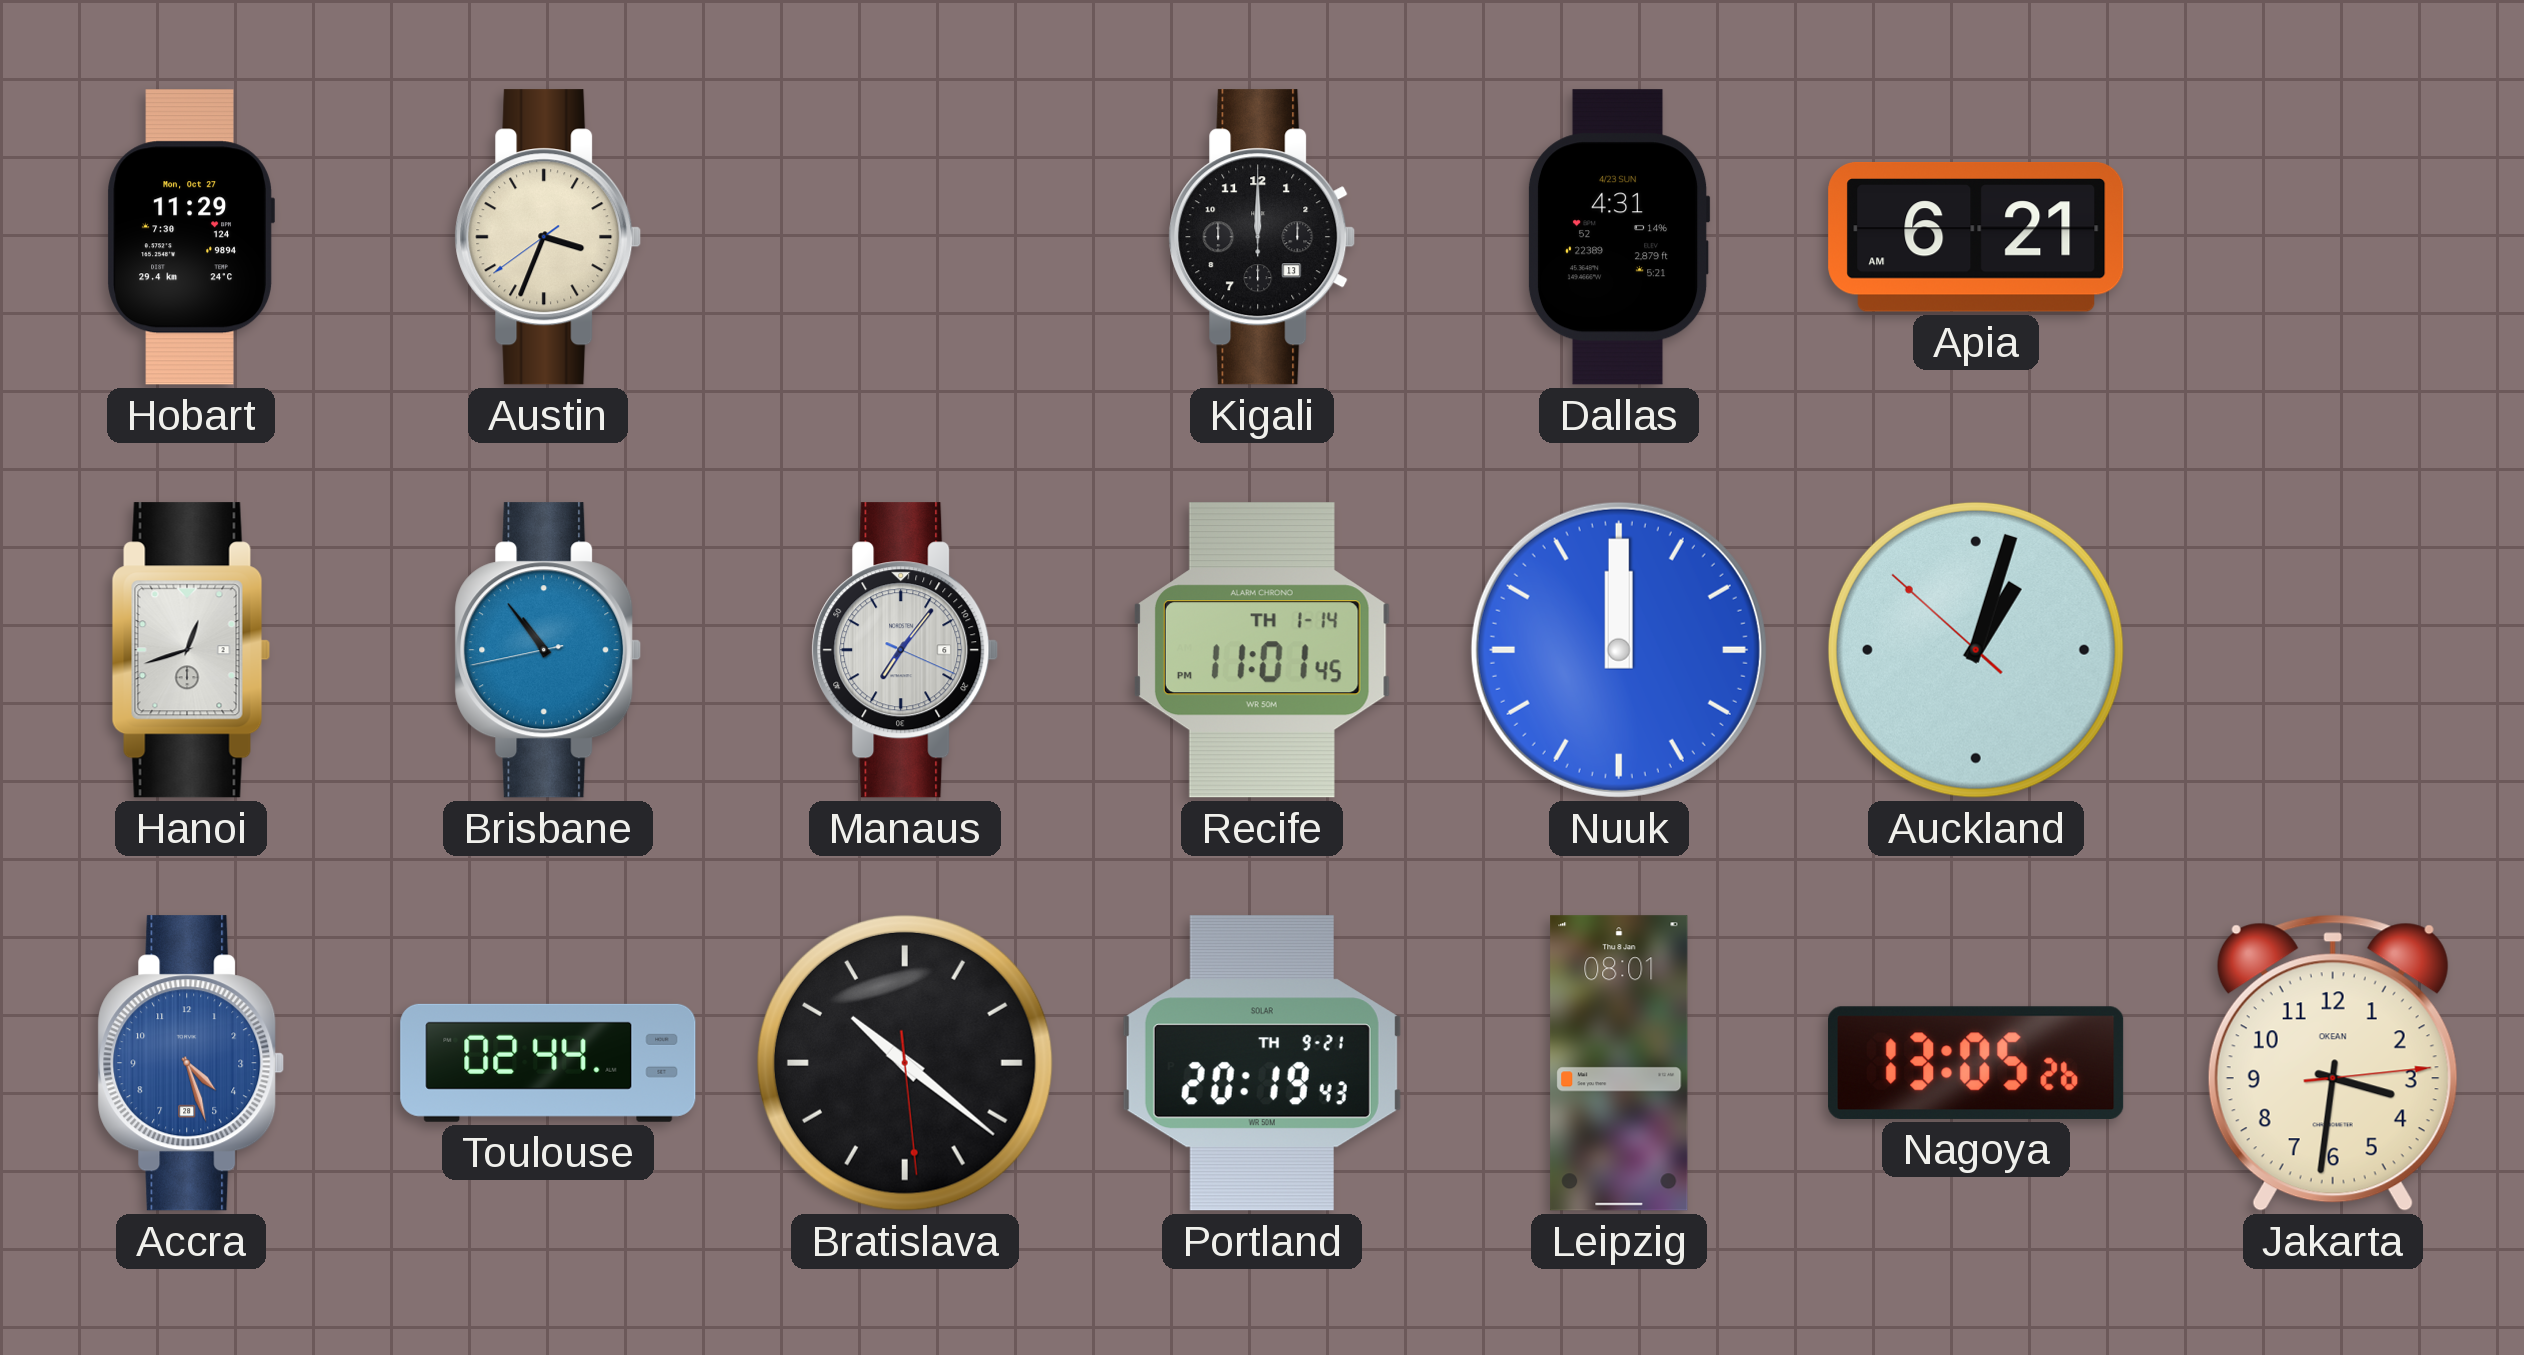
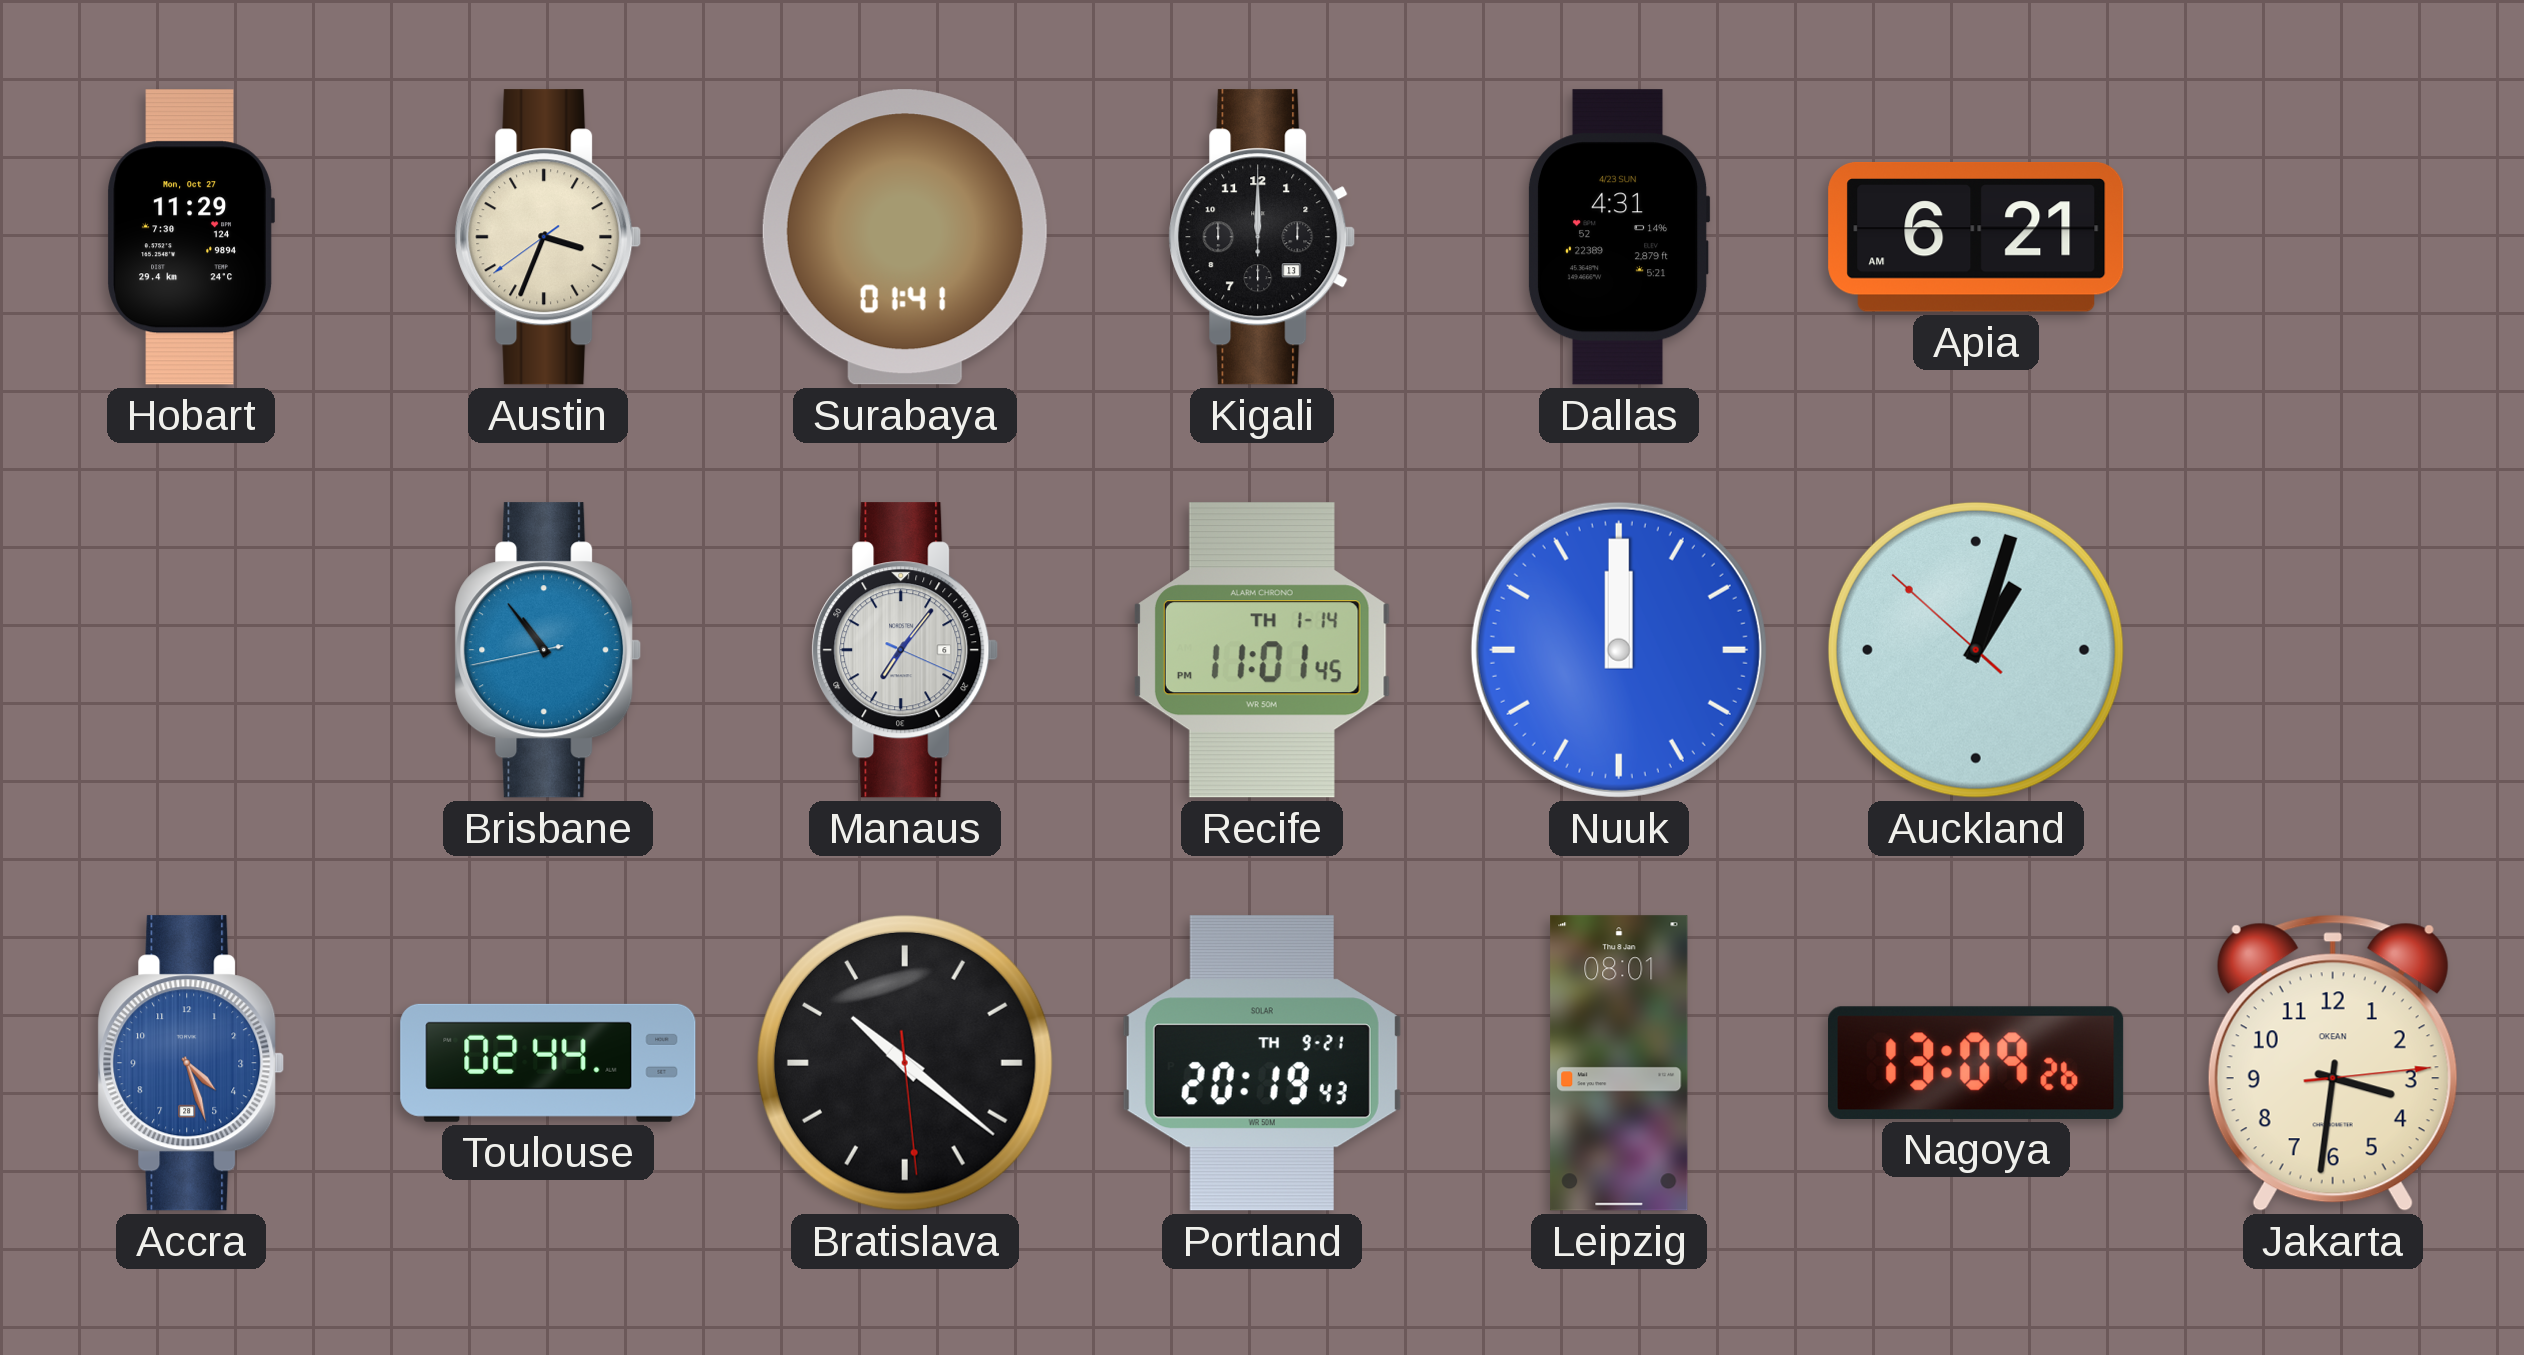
Surabaya: none -> 01:41 (905, 237)
Hanoi: 12:42 -> none (191, 650)
Nagoya: 13:05 -> 13:09 (1976, 1063)
